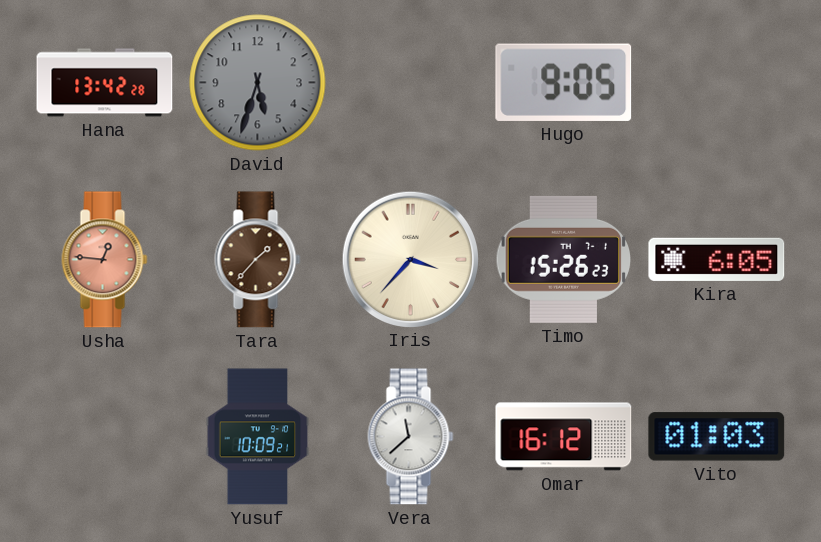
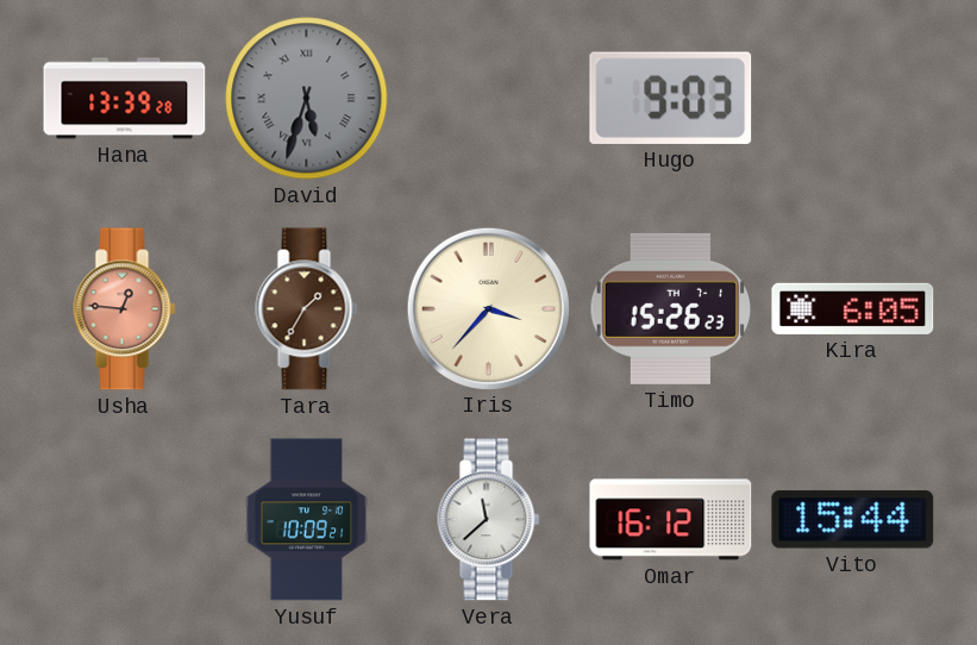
Hana: 13:42 -> 13:39 (125, 99)
David numerals: Arabic -> Roman (307, 99)
Hugo: 9:05 -> 9:03 (671, 98)
Tara: 1:37 -> 1:35 (307, 309)
Vito: 01:03 -> 15:44 (853, 520)
